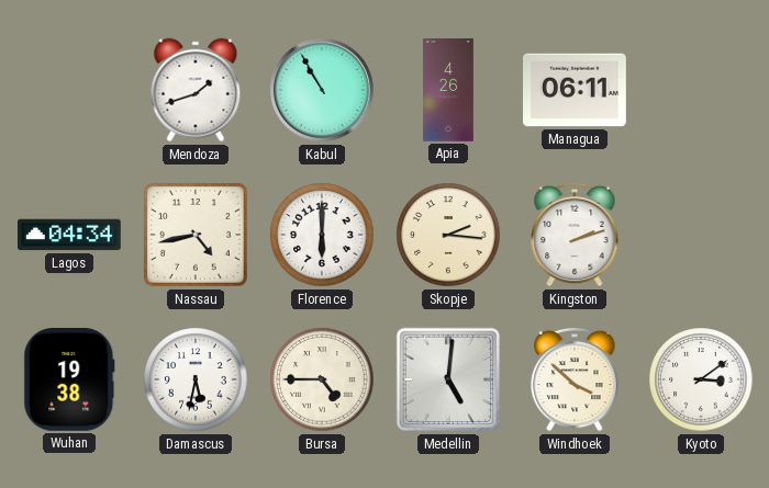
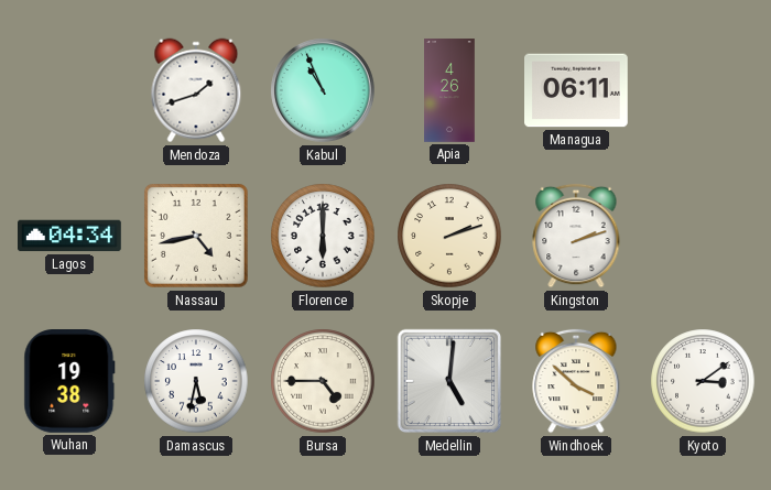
Kabul: 10:55 -> 10:56 (323, 90)
Skopje: 2:16 -> 2:12 (449, 236)
